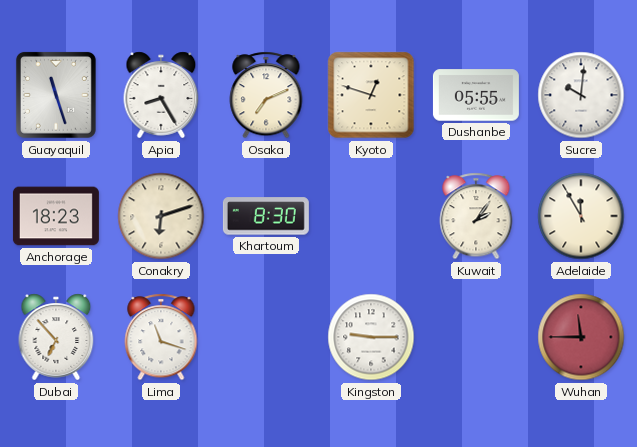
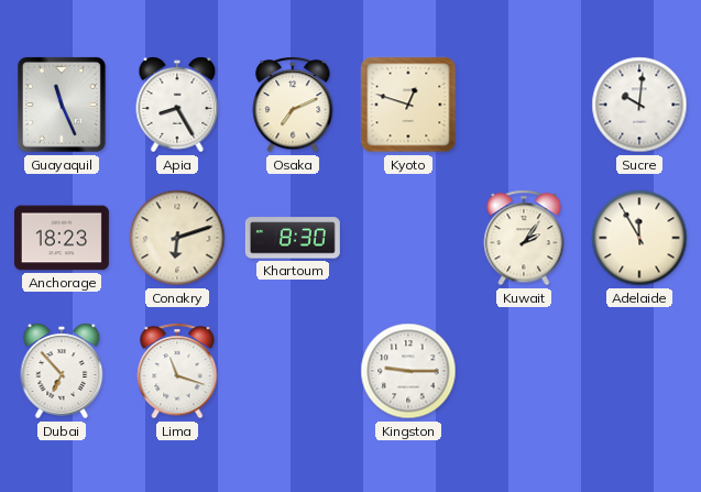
Guayaquil: 11:27 -> 11:26 (62, 105)
Dushanbe: 05:55 -> none (476, 95)
Wuhan: 11:45 -> none (581, 337)
